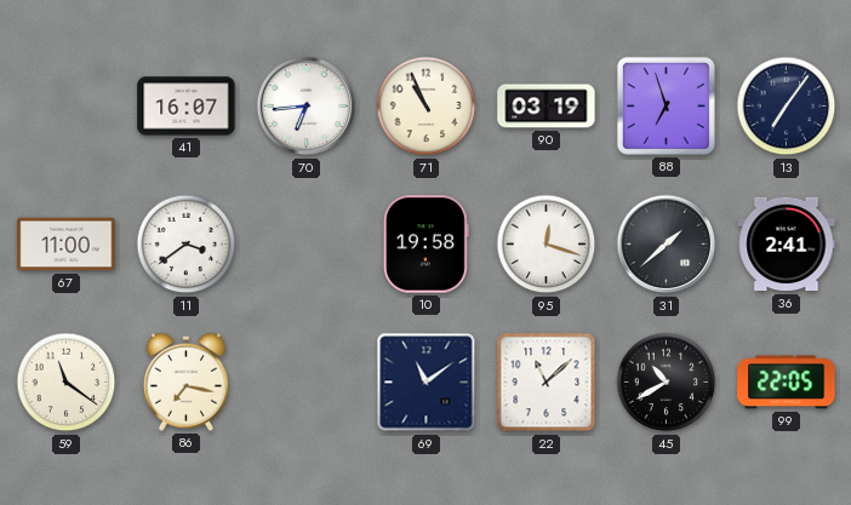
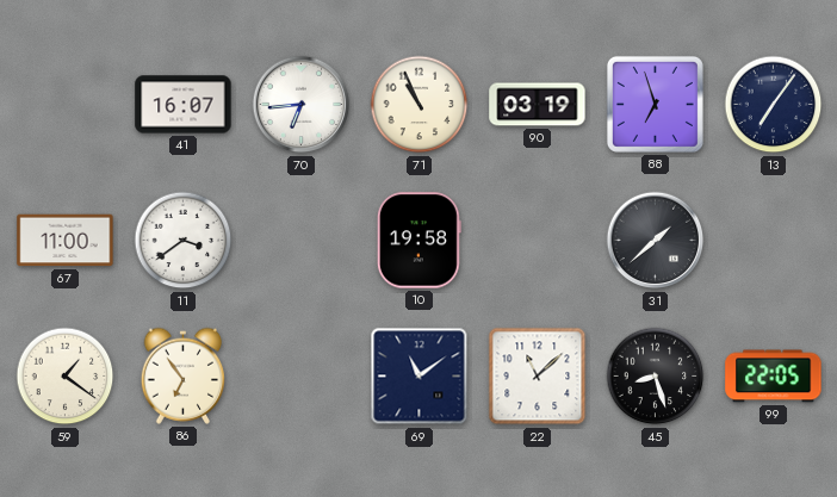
95: 12:18 -> none (547, 245)
36: 2:41 -> none (787, 245)
59: 11:21 -> 1:21 (66, 377)
86: 7:17 -> 6:54 (184, 375)
45: 10:40 -> 8:27 (656, 377)
